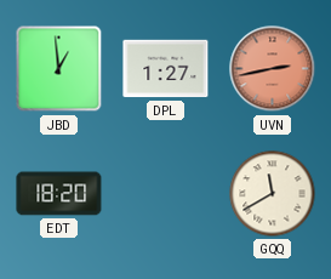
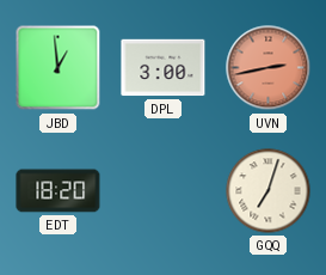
DPL: 1:27 -> 3:00 (164, 68)
GQQ: 11:40 -> 7:03 (269, 191)
